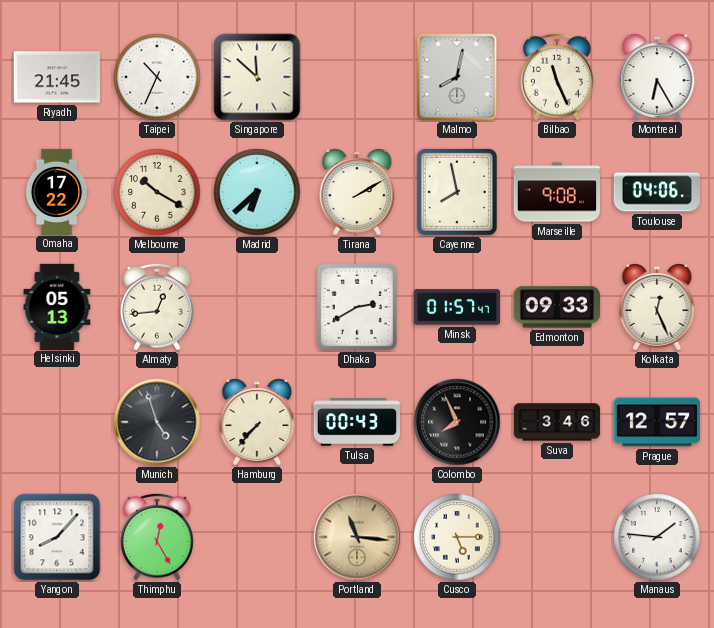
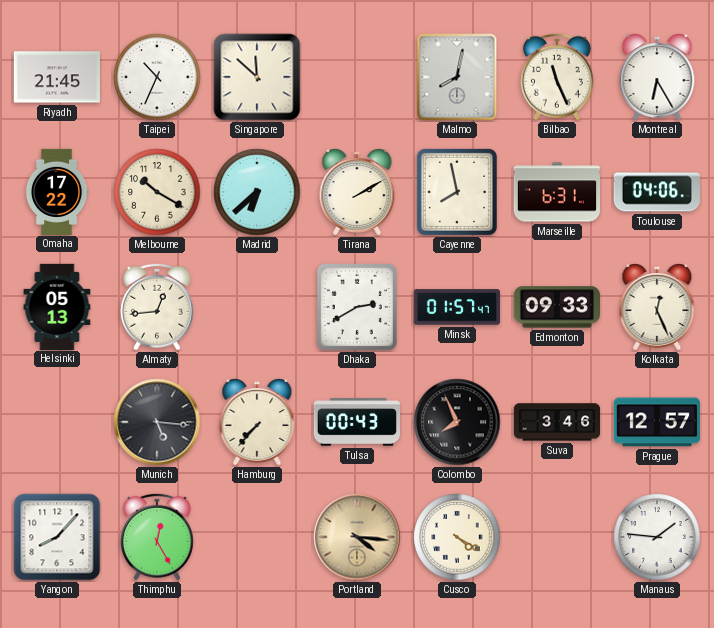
Marseille: 9:08 -> 6:31 (556, 192)
Munich: 4:57 -> 5:16 (157, 422)
Portland: 11:16 -> 4:16 (357, 537)
Cusco: 5:15 -> 4:20 (457, 537)
